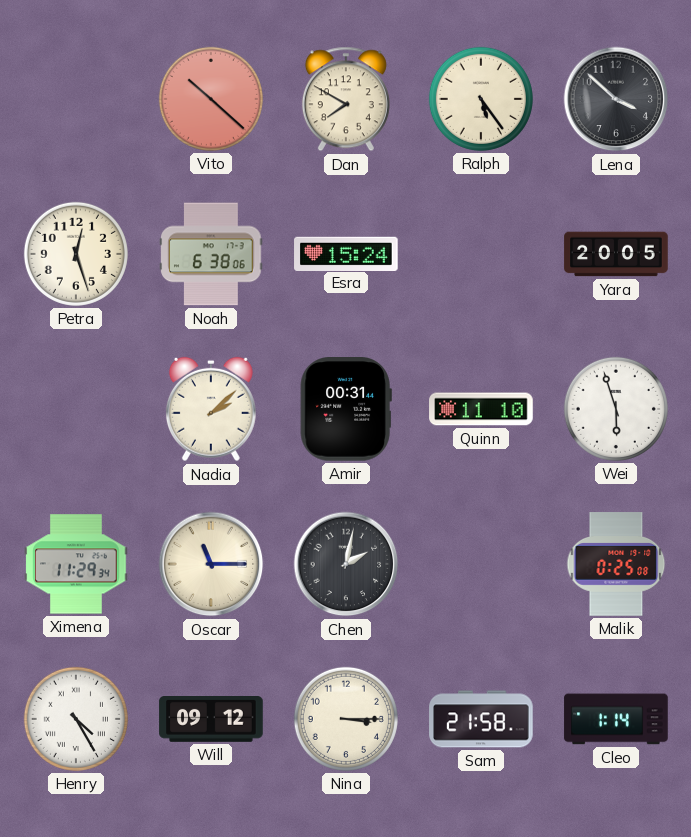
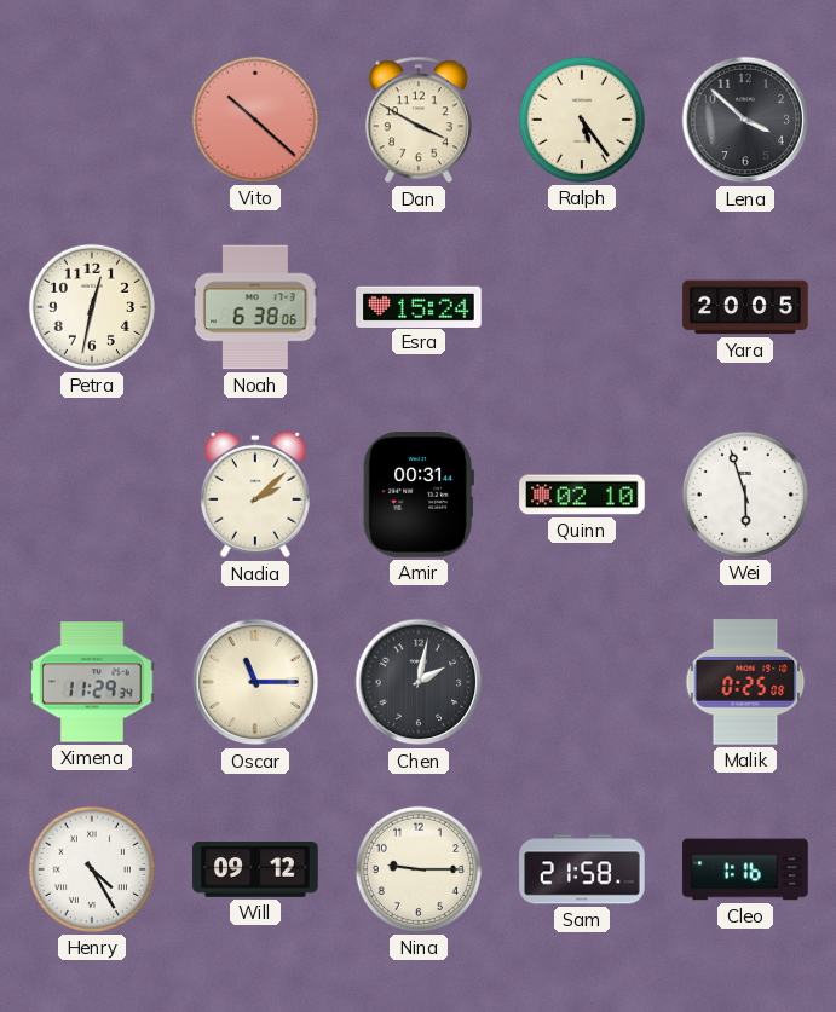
Dan: 7:50 -> 3:50 (419, 120)
Petra: 12:27 -> 12:32 (92, 307)
Quinn: 11:10 -> 02:10 (582, 495)
Nina: 3:15 -> 9:15 (419, 869)
Cleo: 1:14 -> 1:16 (745, 869)
